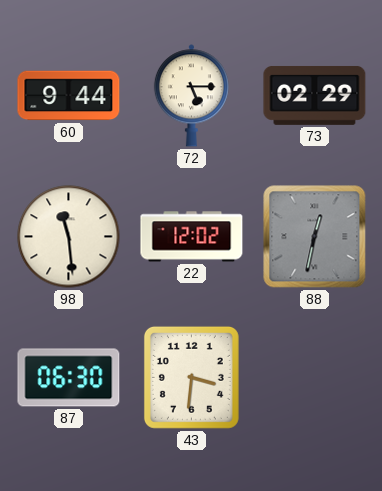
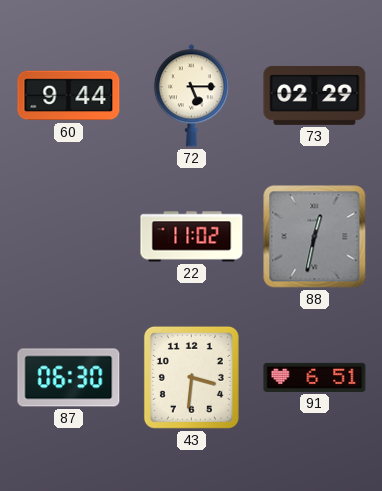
98: 11:29 -> none (69, 237)
22: 12:02 -> 11:02 (192, 237)
91: none -> 6:51 (315, 377)
